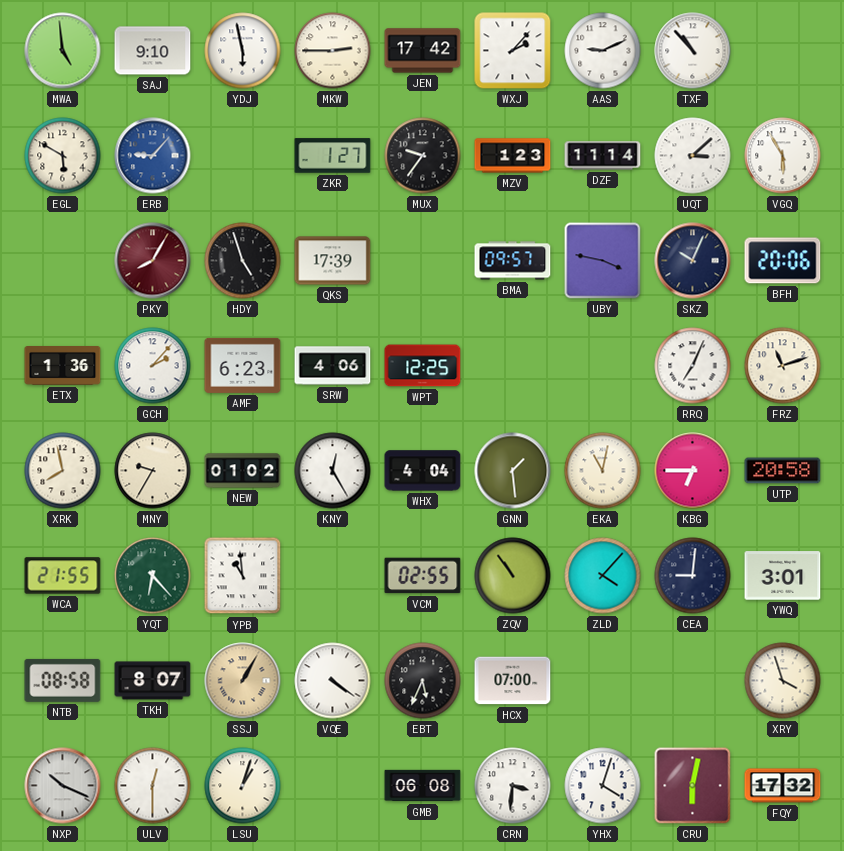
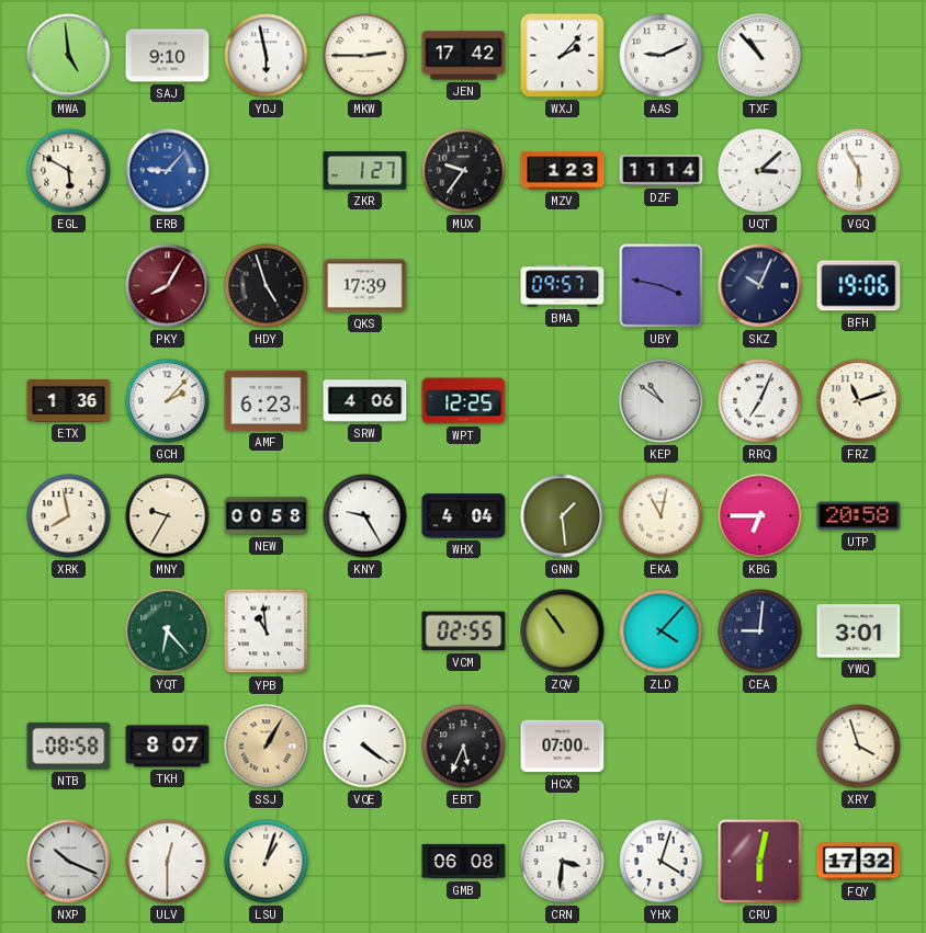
BFH: 20:06 -> 19:06 (859, 286)
KEP: none -> 10:51 (662, 401)
NEW: 01:02 -> 00:58 (267, 516)
KNY: 12:25 -> 9:25 (365, 516)
WCA: 21:55 -> none (63, 576)
